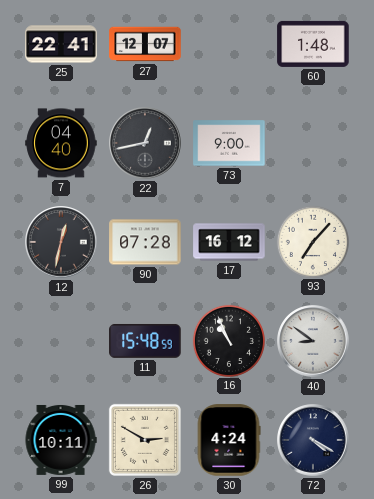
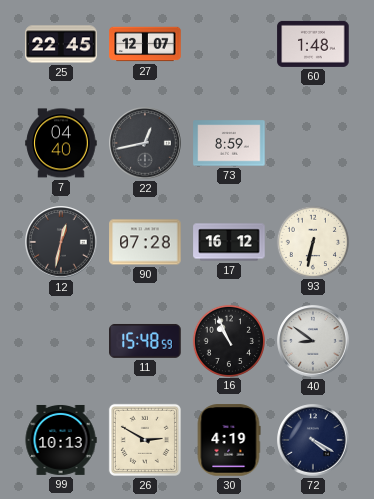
25: 22:41 -> 22:45 (61, 44)
73: 9:00 -> 8:59 (229, 143)
93: 7:07 -> 6:32 (312, 241)
99: 10:11 -> 10:13 (61, 440)
30: 4:24 -> 4:19 (229, 440)
